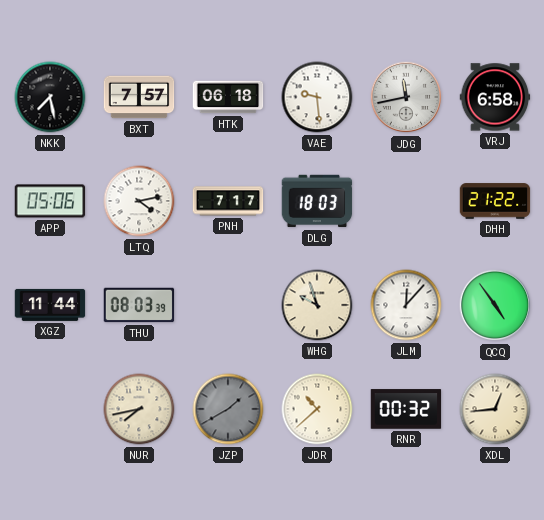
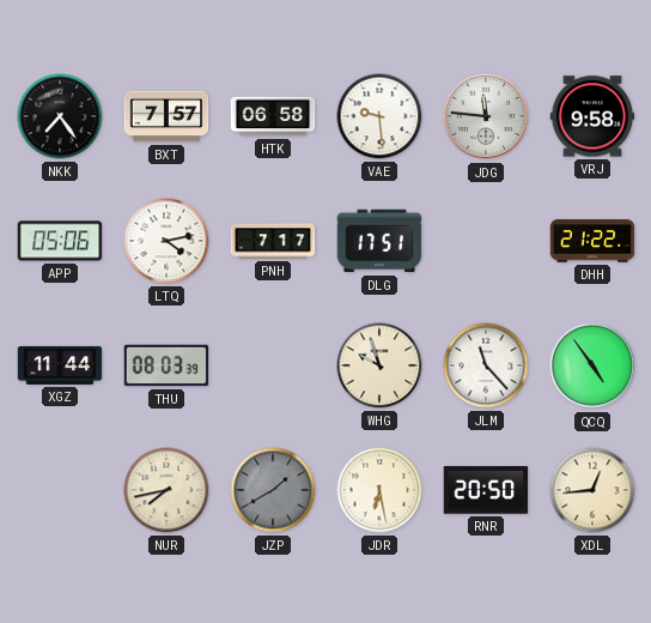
NKK: 7:28 -> 7:24 (60, 116)
HTK: 06:18 -> 06:58 (273, 116)
JDG: 11:43 -> 11:46 (486, 116)
VRJ: 6:58 -> 9:58 (592, 116)
DLG: 18:03 -> 17:51 (379, 241)
JLM: 12:07 -> 11:23 (486, 365)
JDR: 10:38 -> 6:28 (379, 490)
RNR: 00:32 -> 20:50 (486, 490)
